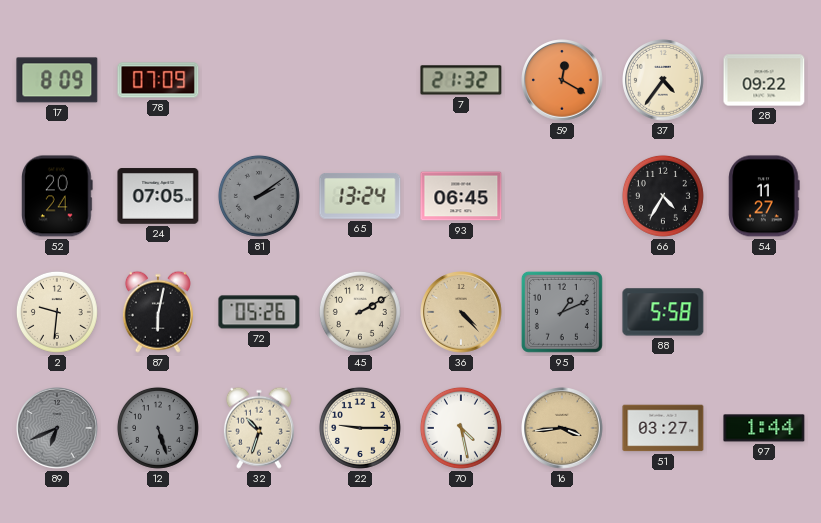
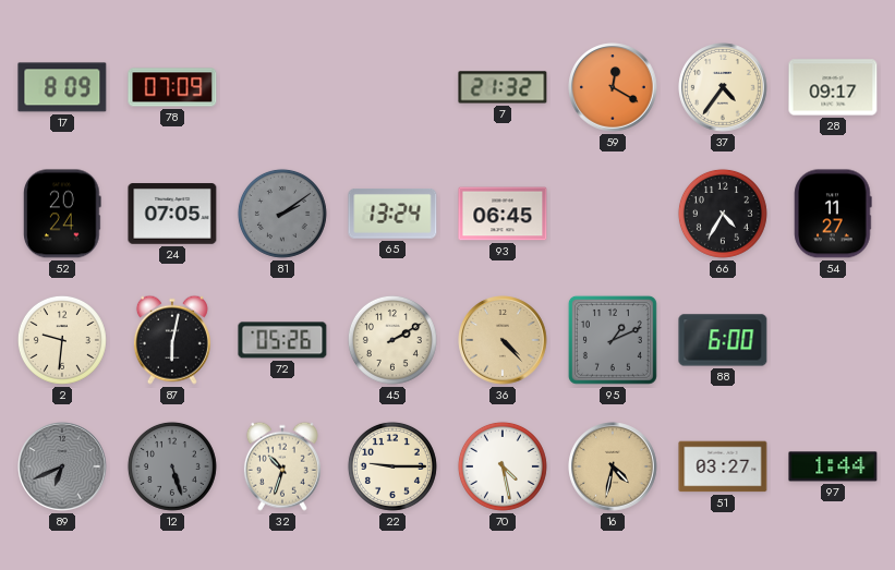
28: 09:22 -> 09:17 (833, 87)
88: 5:58 -> 6:00 (723, 340)
16: 3:44 -> 4:32 (613, 466)
